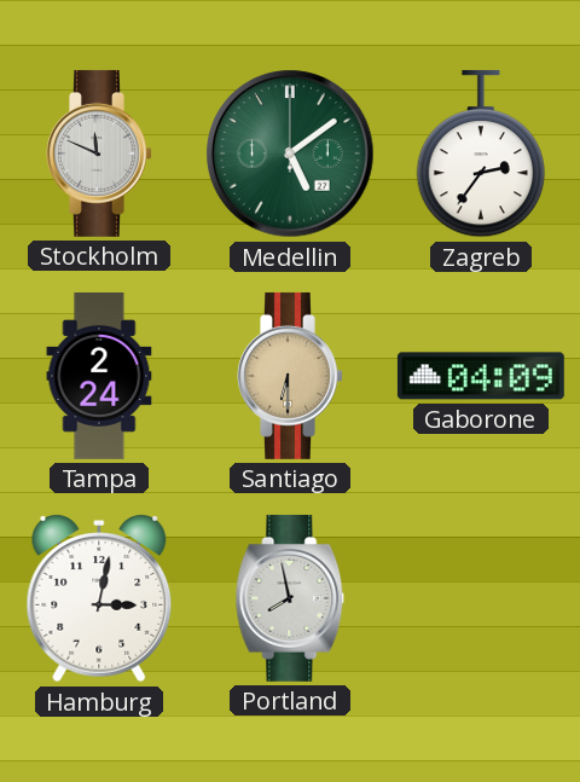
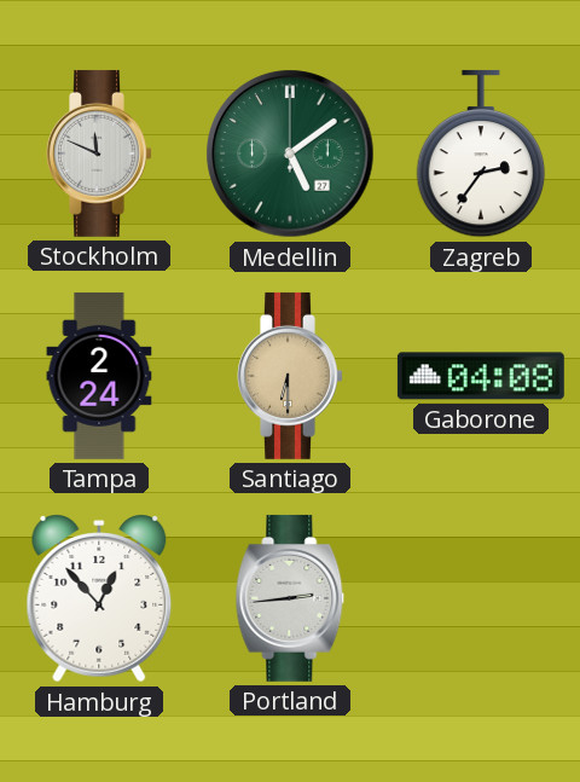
Gaborone: 04:09 -> 04:08 (481, 376)
Hamburg: 3:02 -> 12:53 (99, 598)
Portland: 7:58 -> 2:44 (290, 598)
